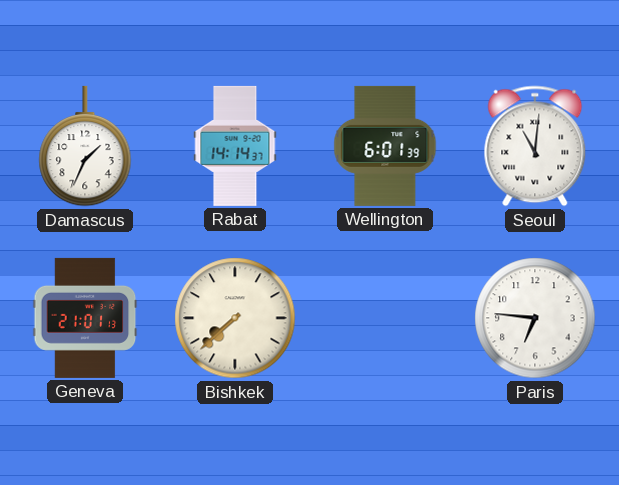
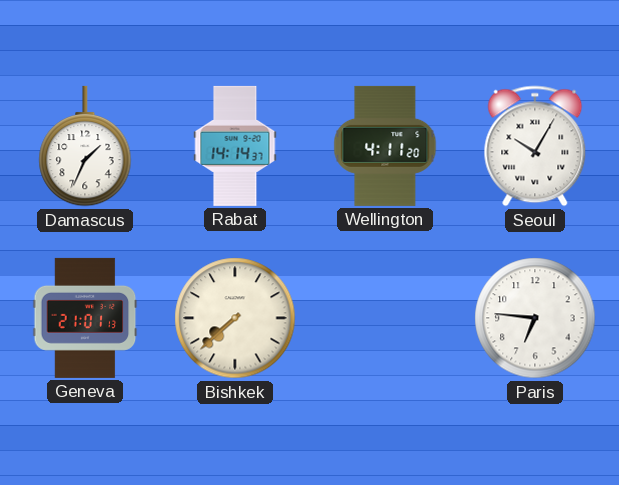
Wellington: 6:01 -> 4:11 (385, 146)
Seoul: 11:01 -> 10:05 (535, 146)
